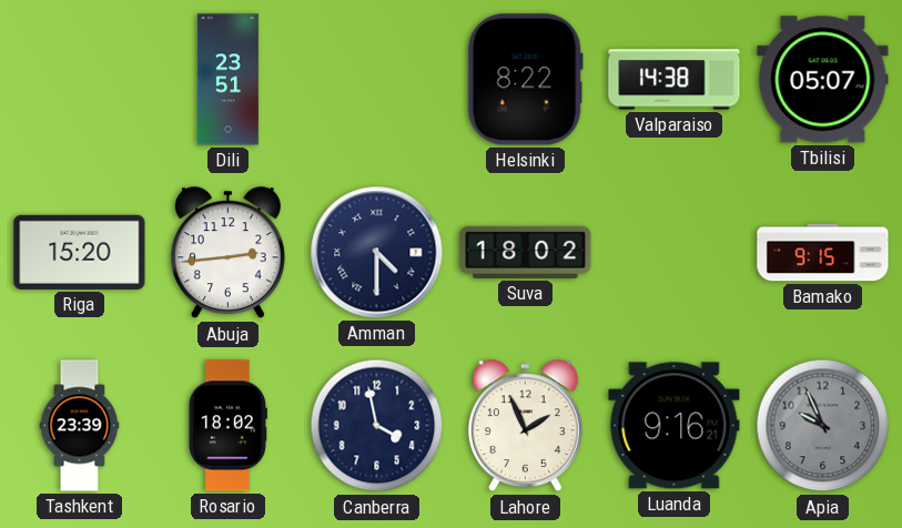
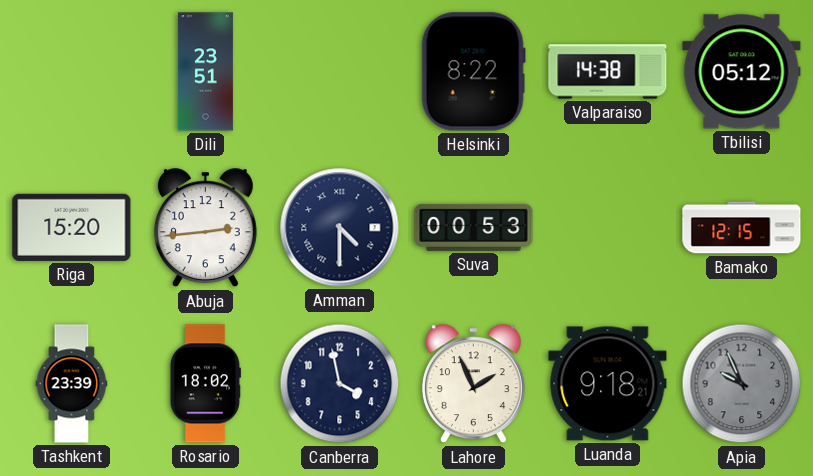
Tbilisi: 05:07 -> 05:12 (742, 72)
Suva: 18:02 -> 00:53 (474, 227)
Bamako: 9:15 -> 12:15 (742, 228)
Luanda: 9:16 -> 9:18 (608, 384)
